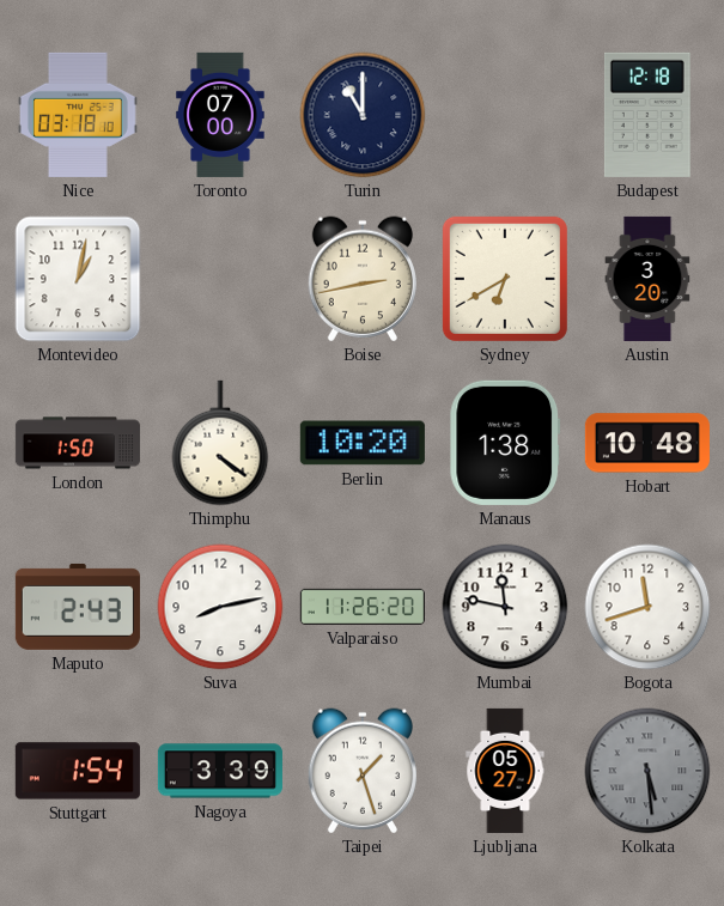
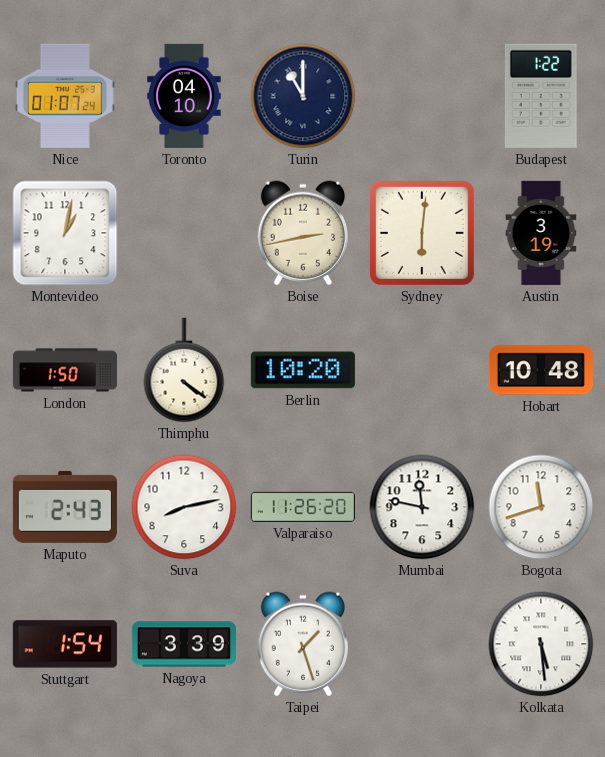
Nice: 03:18 -> 01:07 (65, 96)
Toronto: 07:00 -> 04:10 (184, 96)
Budapest: 12:18 -> 1:22 (541, 96)
Sydney: 6:40 -> 6:01 (422, 233)
Austin: 3:20 -> 3:19 (541, 233)
Manaus: 1:38 -> none (505, 443)
Ljubljana: 05:27 -> none (505, 771)
Kolkata dial: grey -> white (541, 644)
